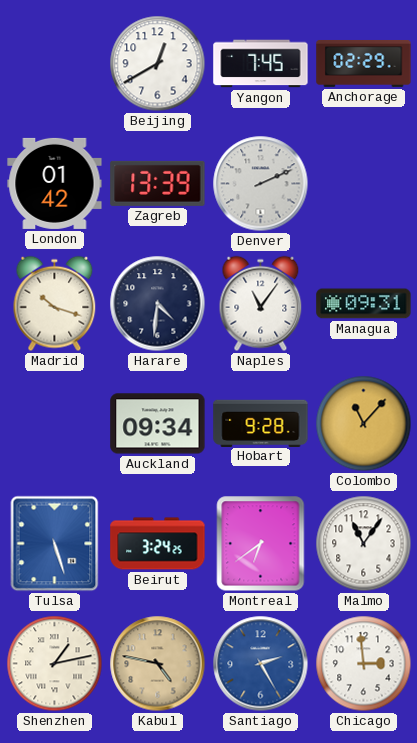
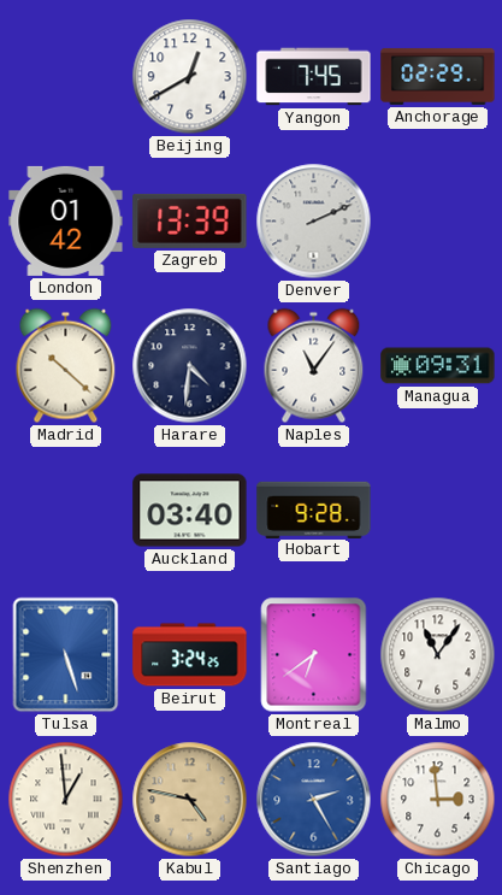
Madrid: 10:18 -> 10:22 (66, 366)
Auckland: 09:34 -> 03:40 (190, 511)
Colombo: 11:07 -> none (364, 424)
Shenzhen: 1:13 -> 12:59 (66, 800)
